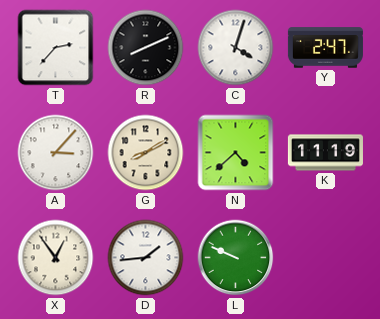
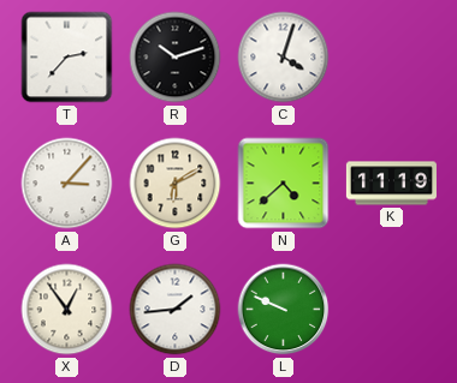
R: 8:11 -> 10:12 (176, 58)
Y: 2:47 -> none (325, 48)
G: 8:10 -> 6:10 (176, 184)
